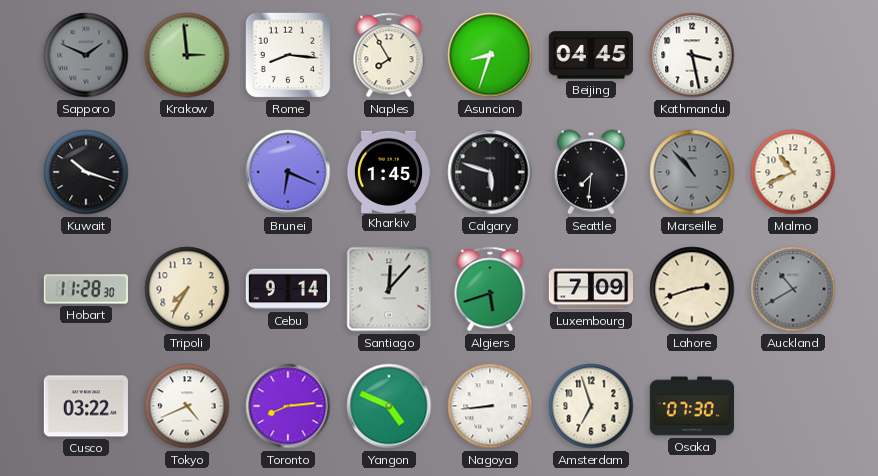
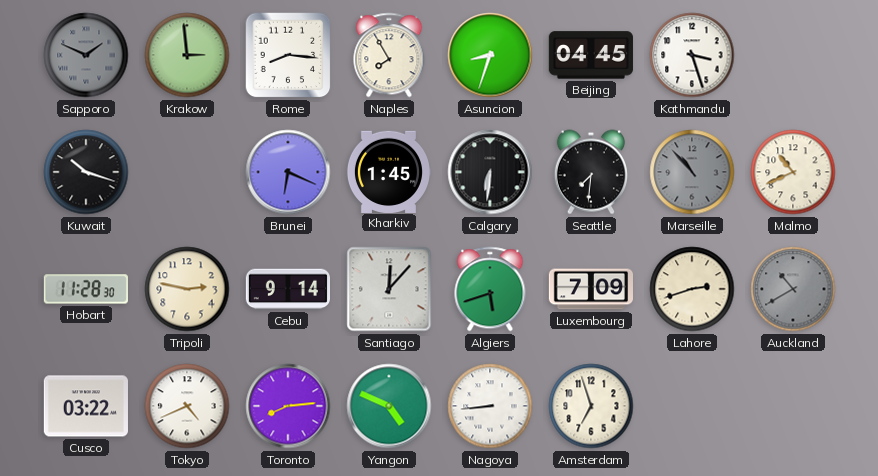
Kathmandu: 3:28 -> 3:27 (692, 55)
Calgary: 5:48 -> 6:31 (490, 172)
Tripoli: 7:35 -> 2:47 (187, 289)
Osaka: 07:30 -> none (691, 406)
